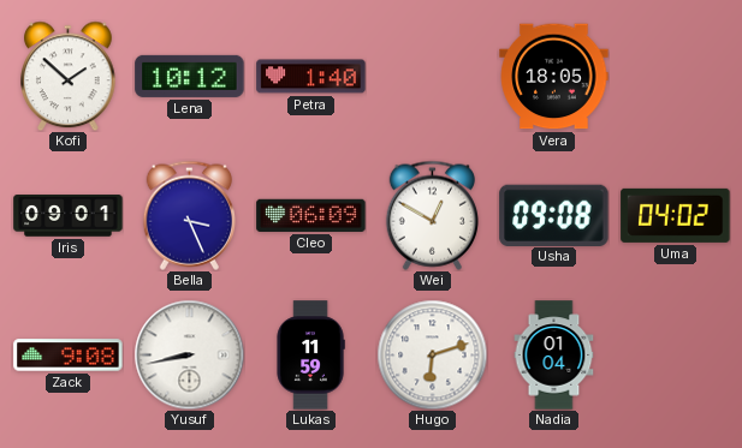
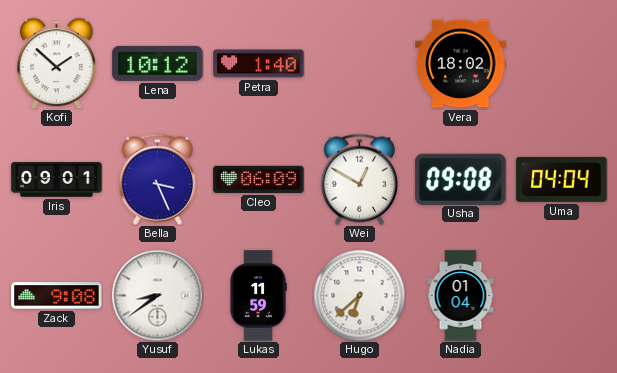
Vera: 18:05 -> 18:02 (461, 64)
Uma: 04:02 -> 04:04 (562, 179)
Yusuf: 8:43 -> 8:39 (157, 295)
Hugo: 6:12 -> 6:38 (359, 295)
